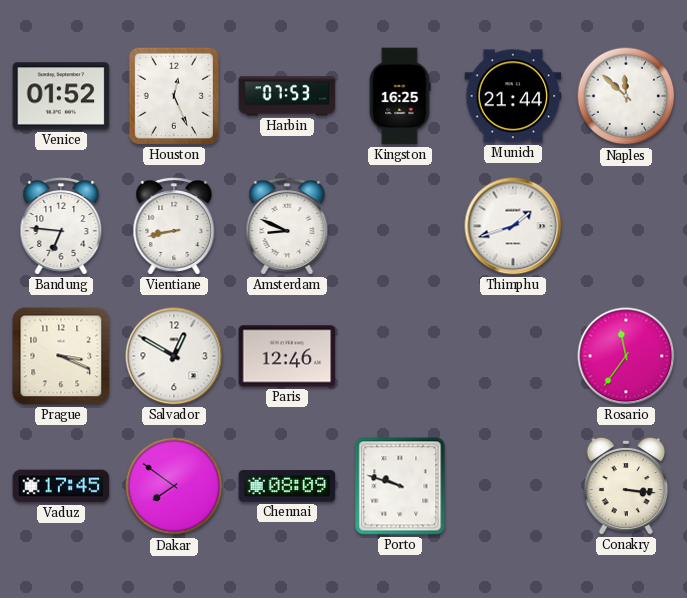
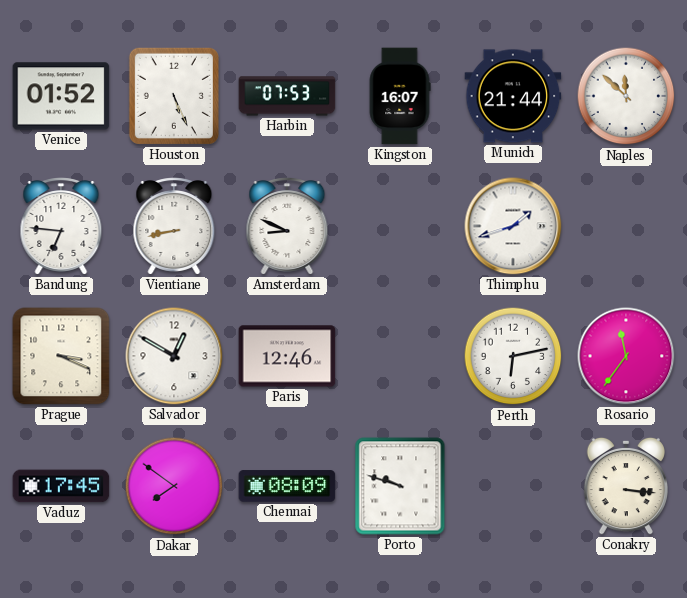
Houston: 12:26 -> 5:26 (174, 96)
Kingston: 16:25 -> 16:07 (400, 96)
Perth: none -> 6:13 (513, 356)
